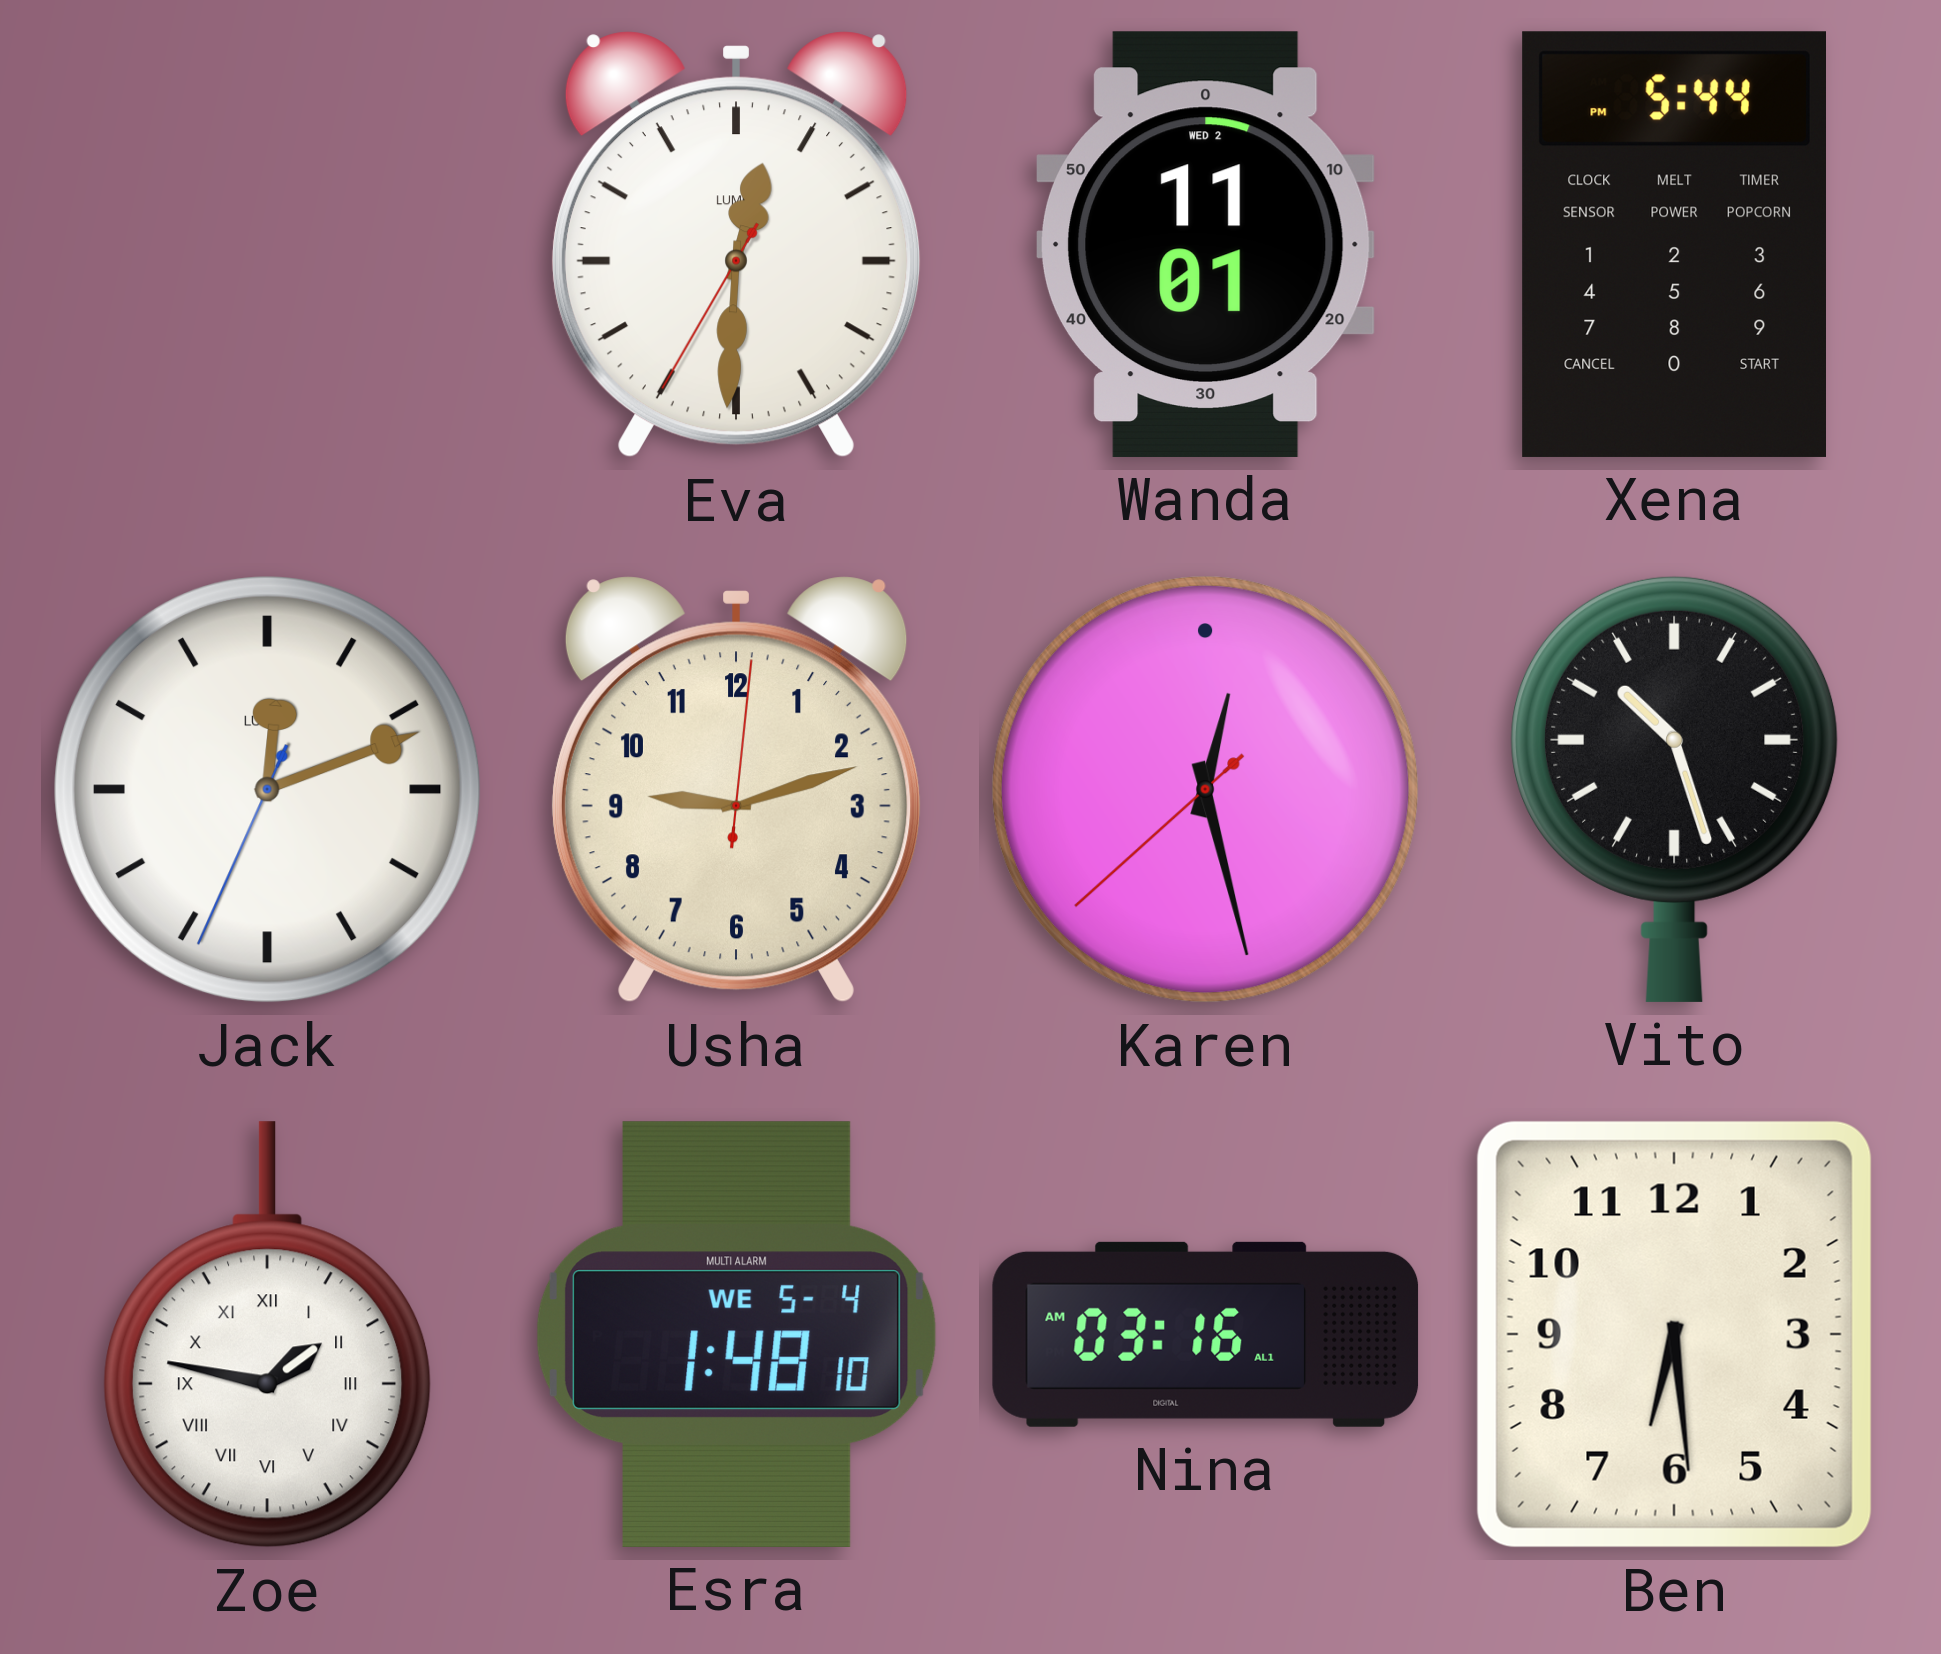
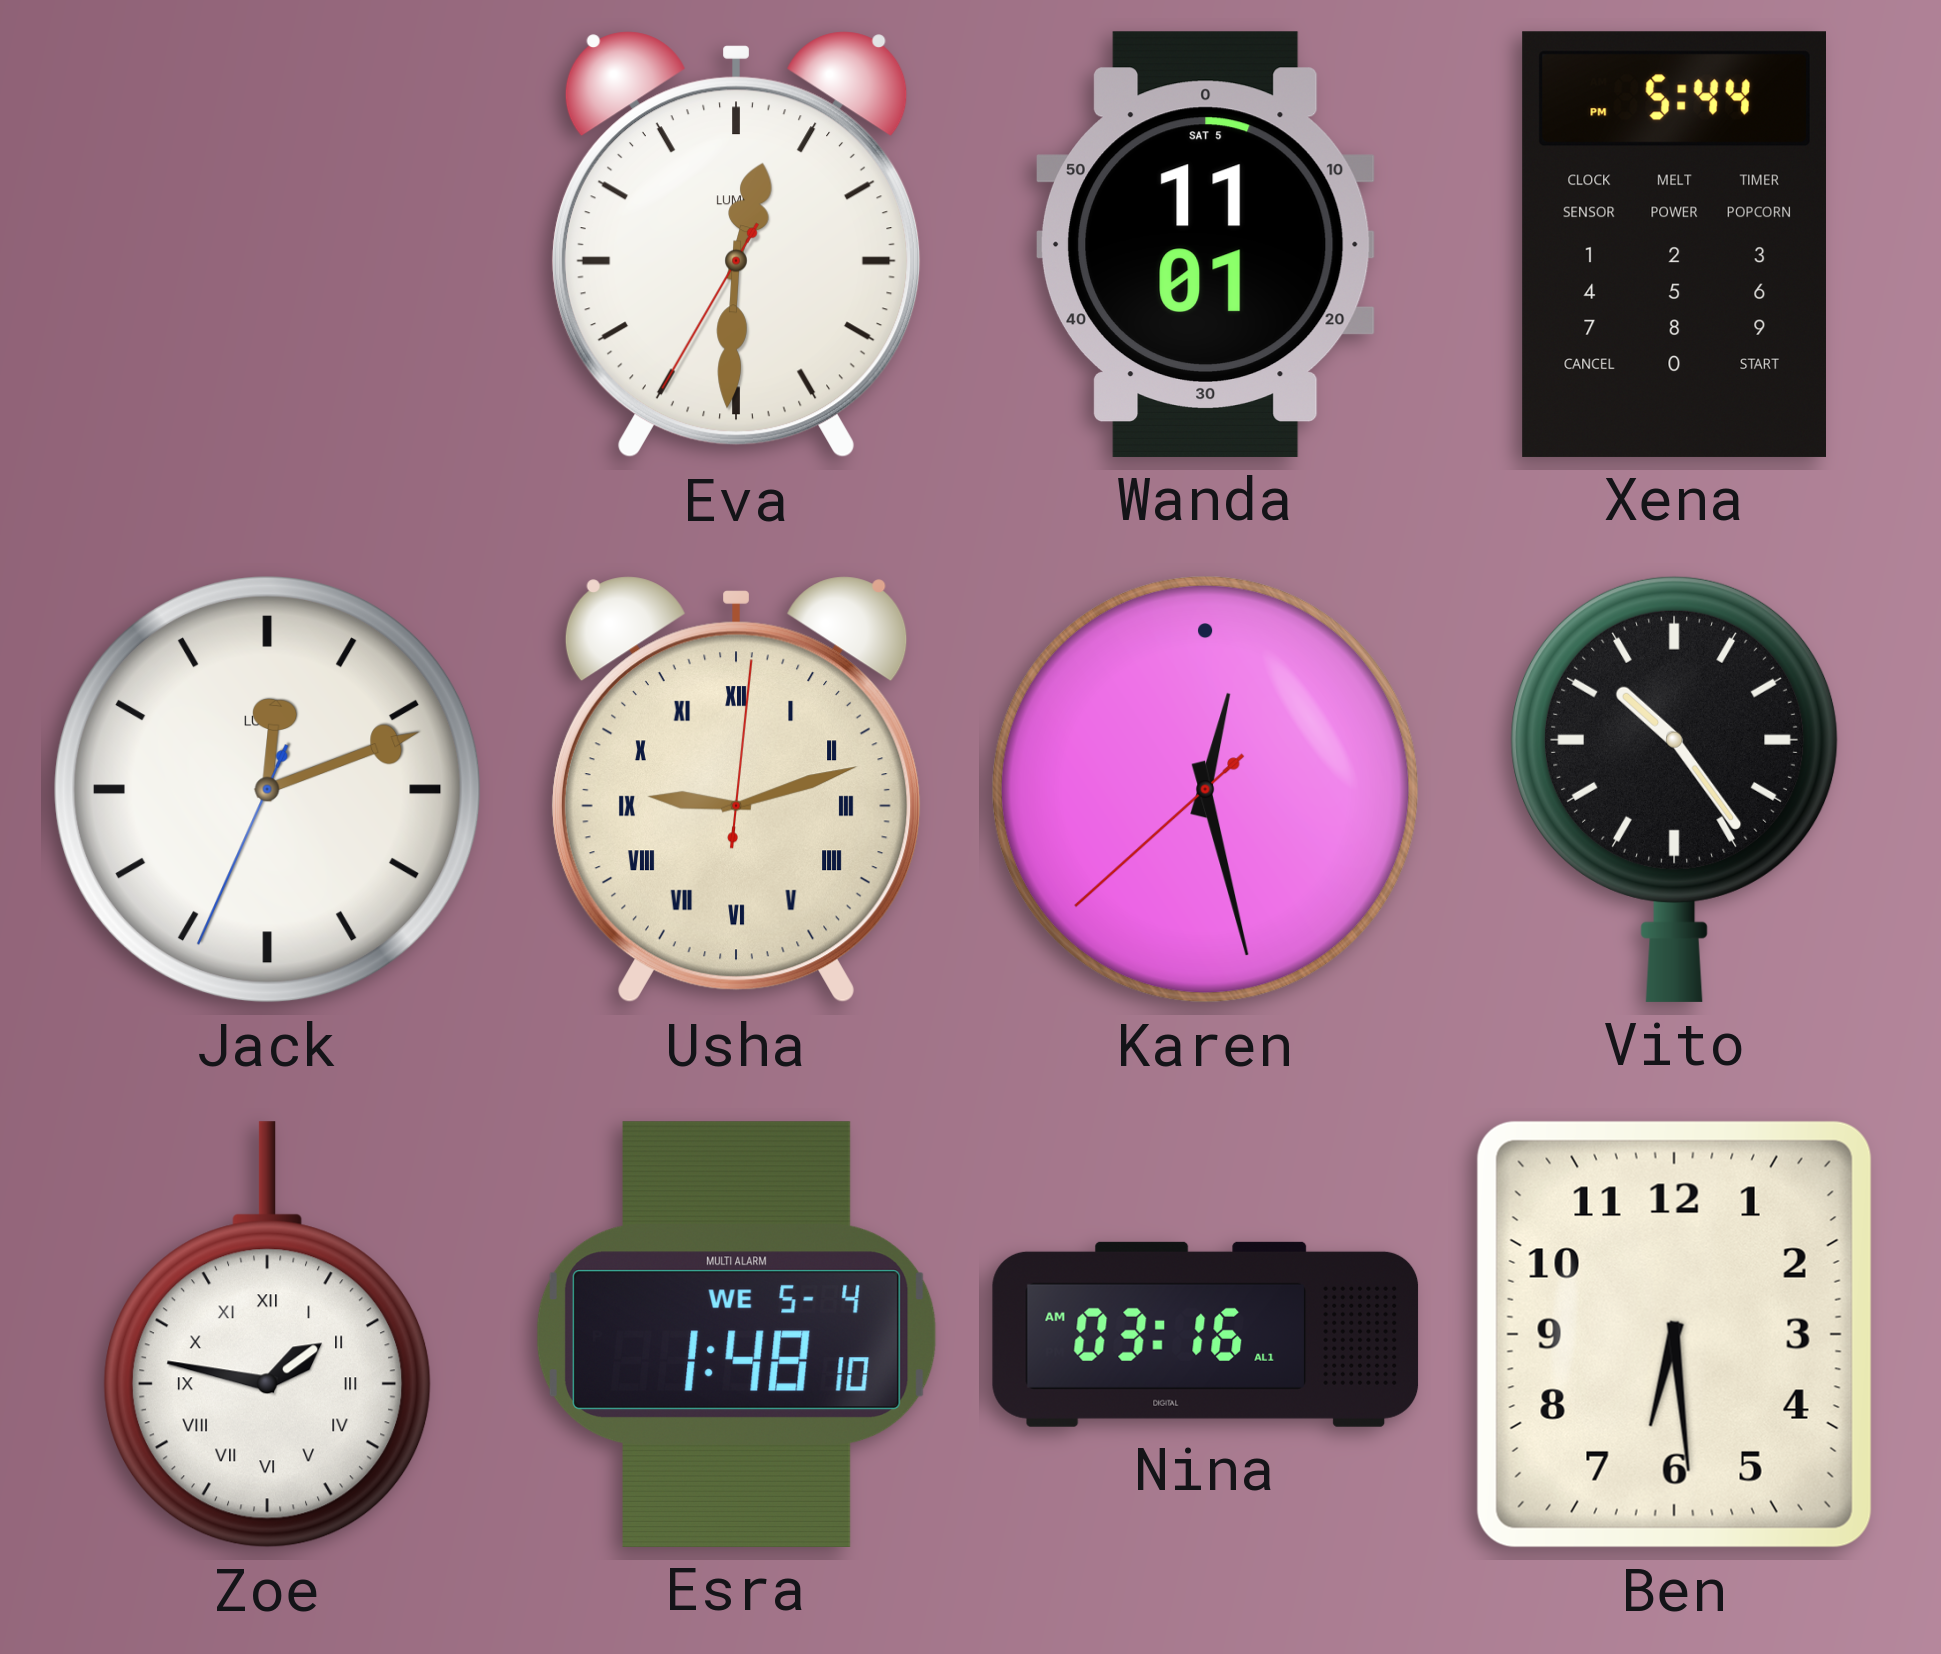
Wanda date: WED 2 -> SAT 5 (1205, 244)
Usha numerals: Arabic -> Roman (736, 790)
Vito: 10:27 -> 10:24 (1675, 789)
